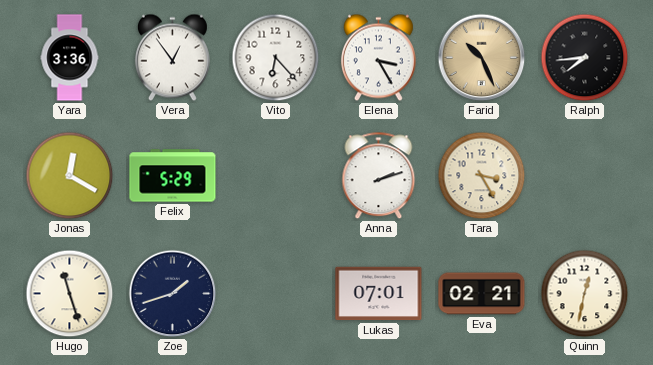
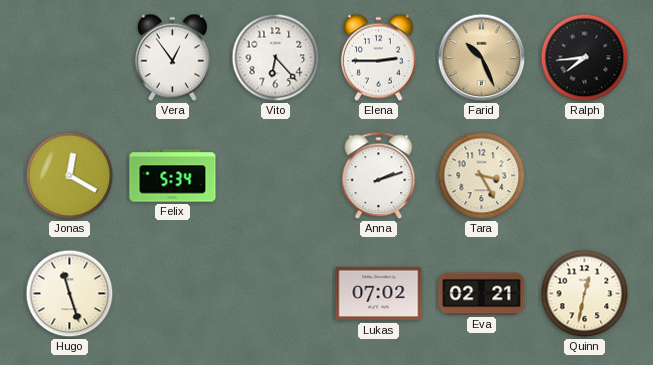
Yara: 3:36 -> none (70, 58)
Elena: 3:25 -> 2:45 (378, 58)
Felix: 5:29 -> 5:34 (173, 176)
Zoe: 1:42 -> none (173, 294)
Lukas: 07:01 -> 07:02 (379, 294)
